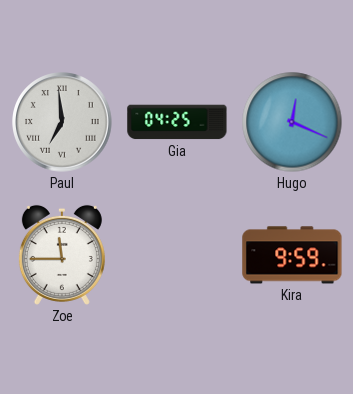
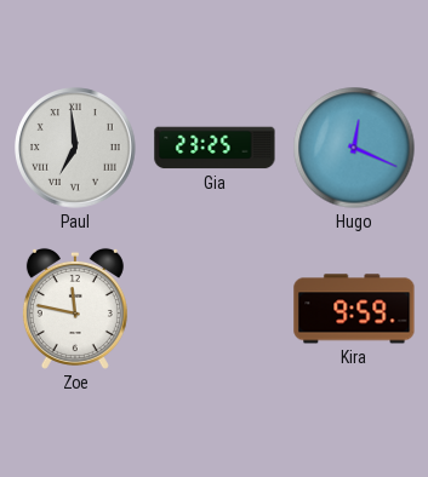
Gia: 04:25 -> 23:25 (215, 148)
Zoe: 11:45 -> 11:47 (75, 309)
